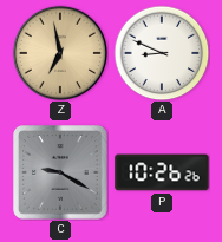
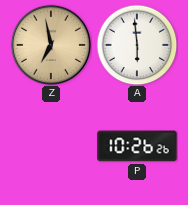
A: 8:49 -> 5:59 (137, 45)
C: 9:20 -> none (60, 172)
